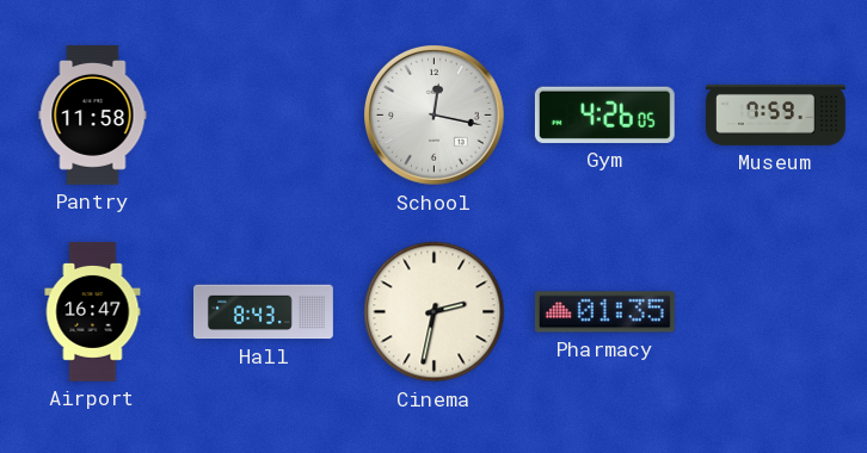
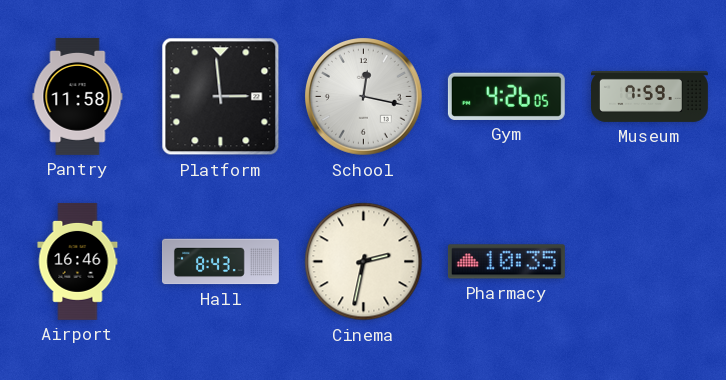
Platform: none -> 2:59 (221, 97)
Airport: 16:47 -> 16:46 (78, 261)
Pharmacy: 01:35 -> 10:35 (506, 262)
